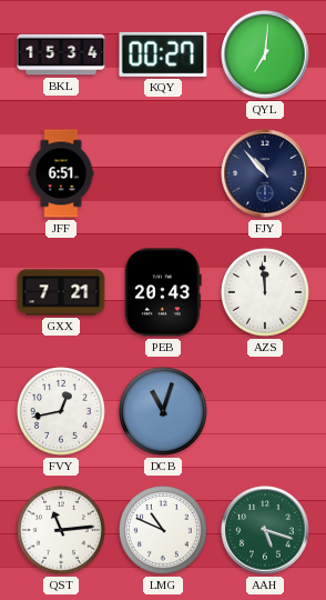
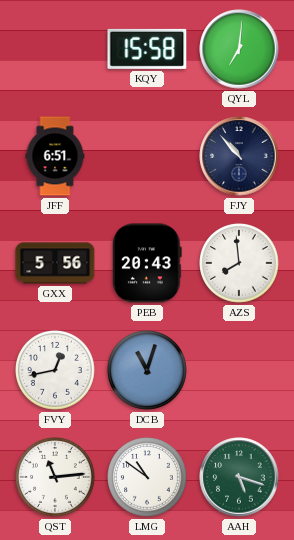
BKL: 15:34 -> none (61, 54)
KQY: 00:27 -> 15:58 (147, 49)
GXX: 7:21 -> 5:56 (55, 263)
AZS: 11:59 -> 7:59 (240, 264)
LMG: 10:49 -> 10:51 (148, 478)
